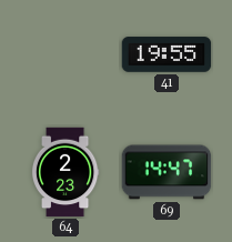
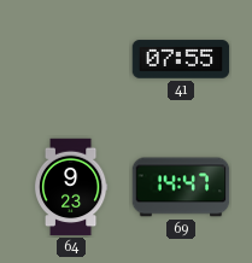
41: 19:55 -> 07:55 (181, 59)
64: 2:23 -> 9:23 (71, 187)
